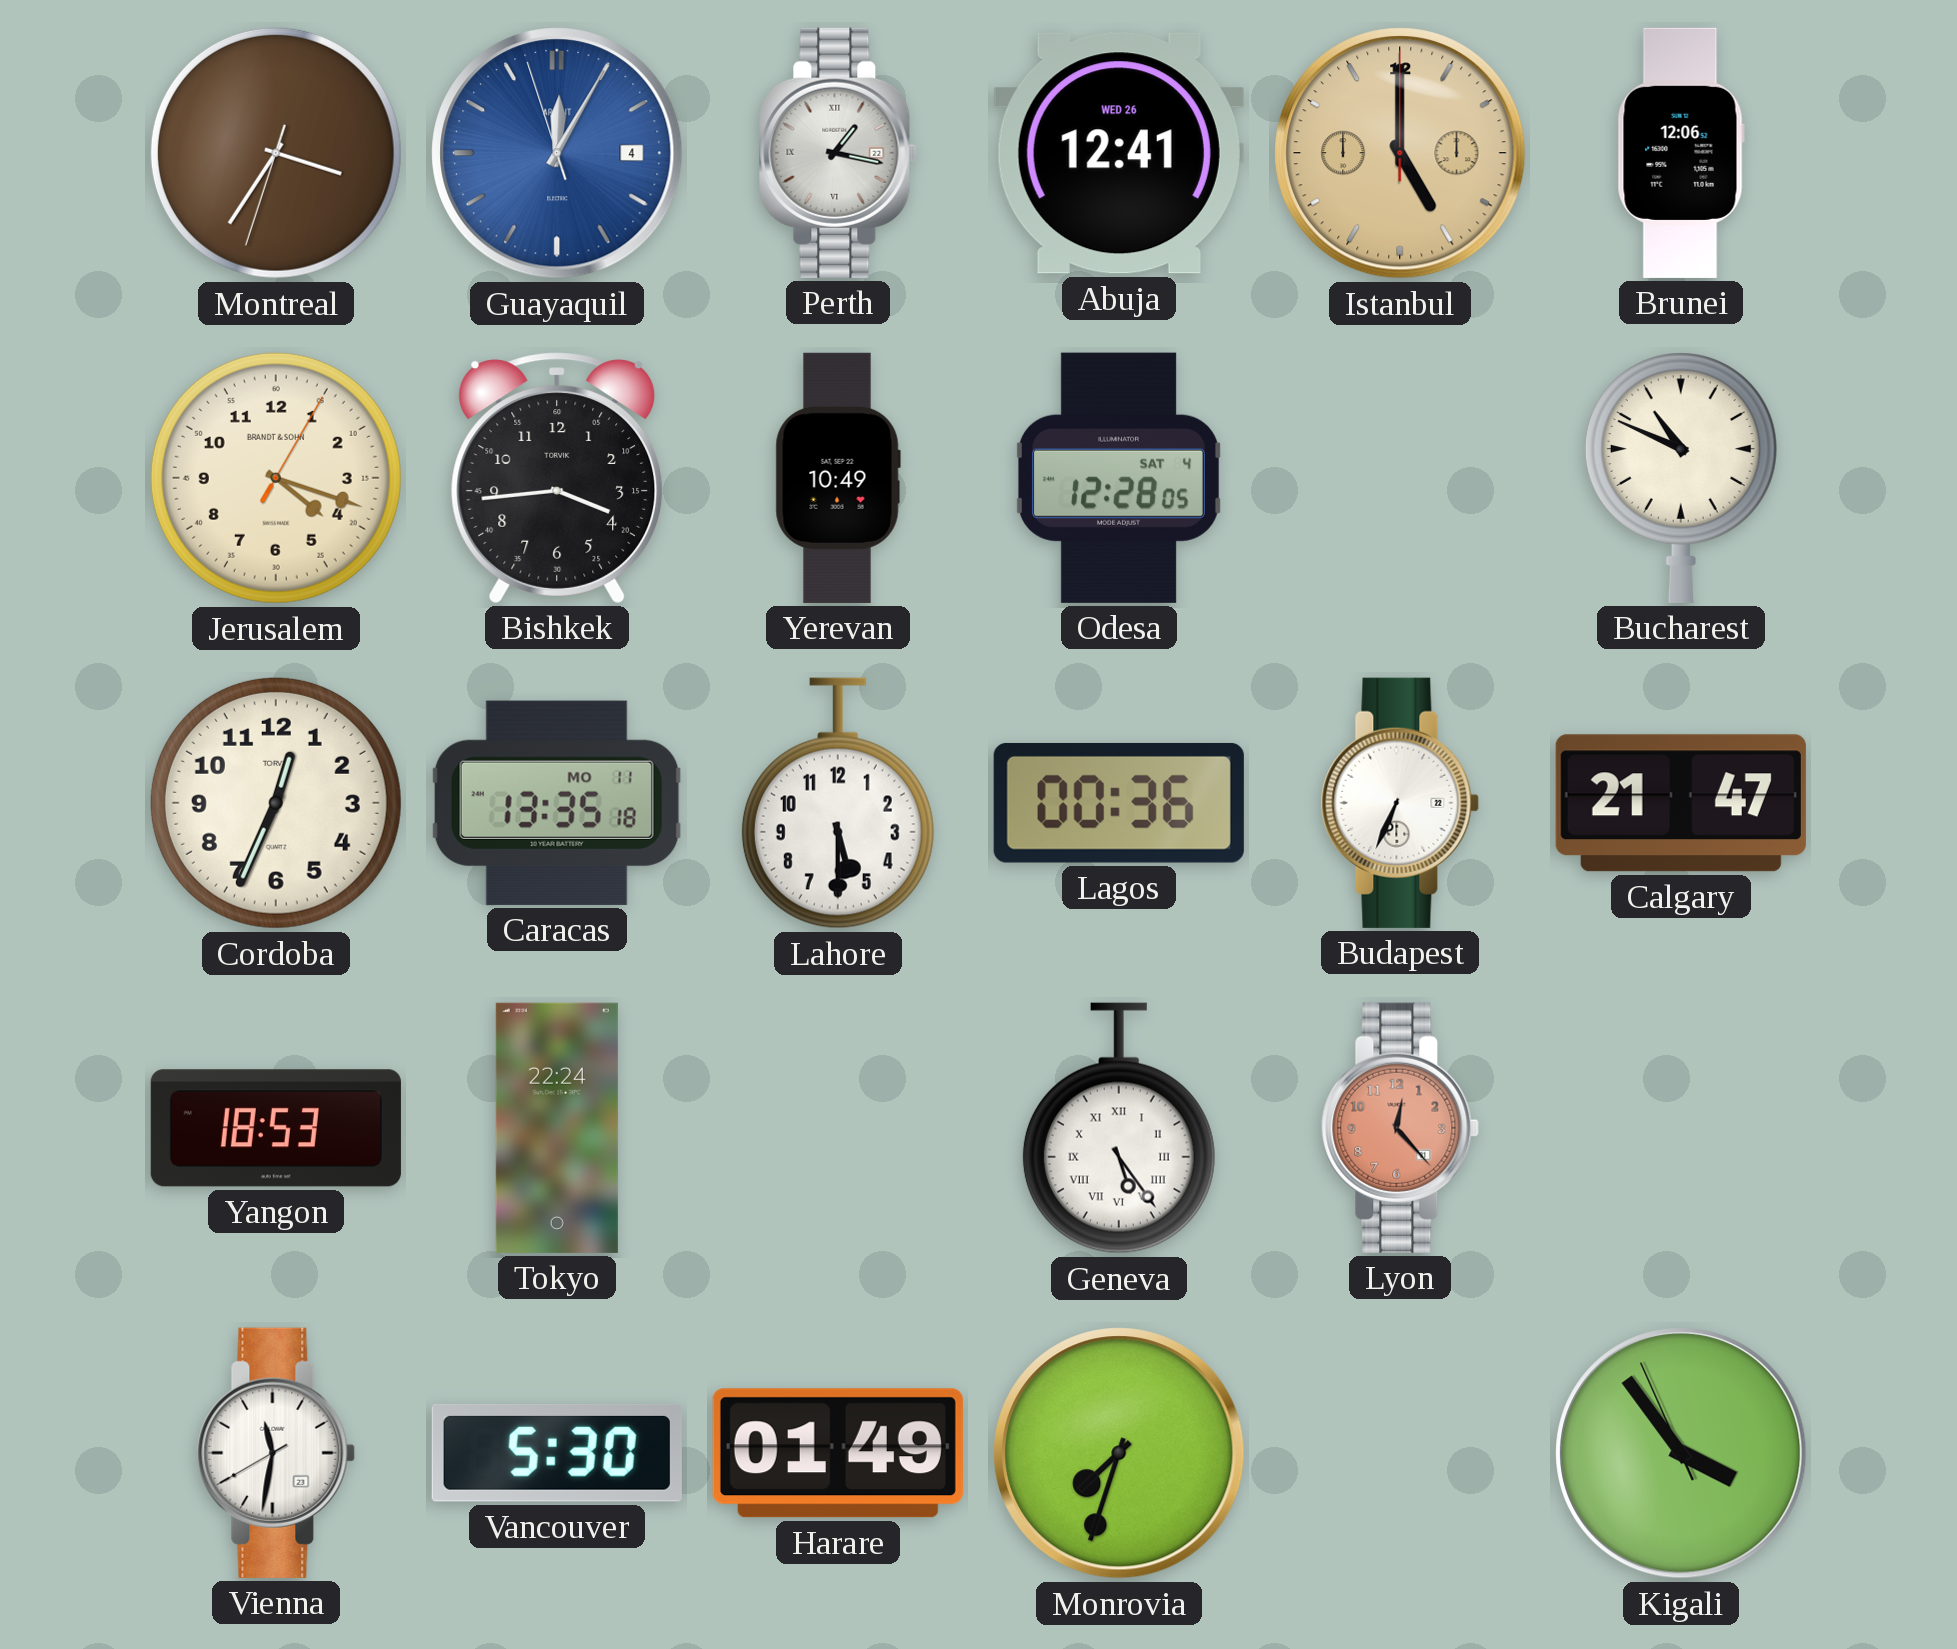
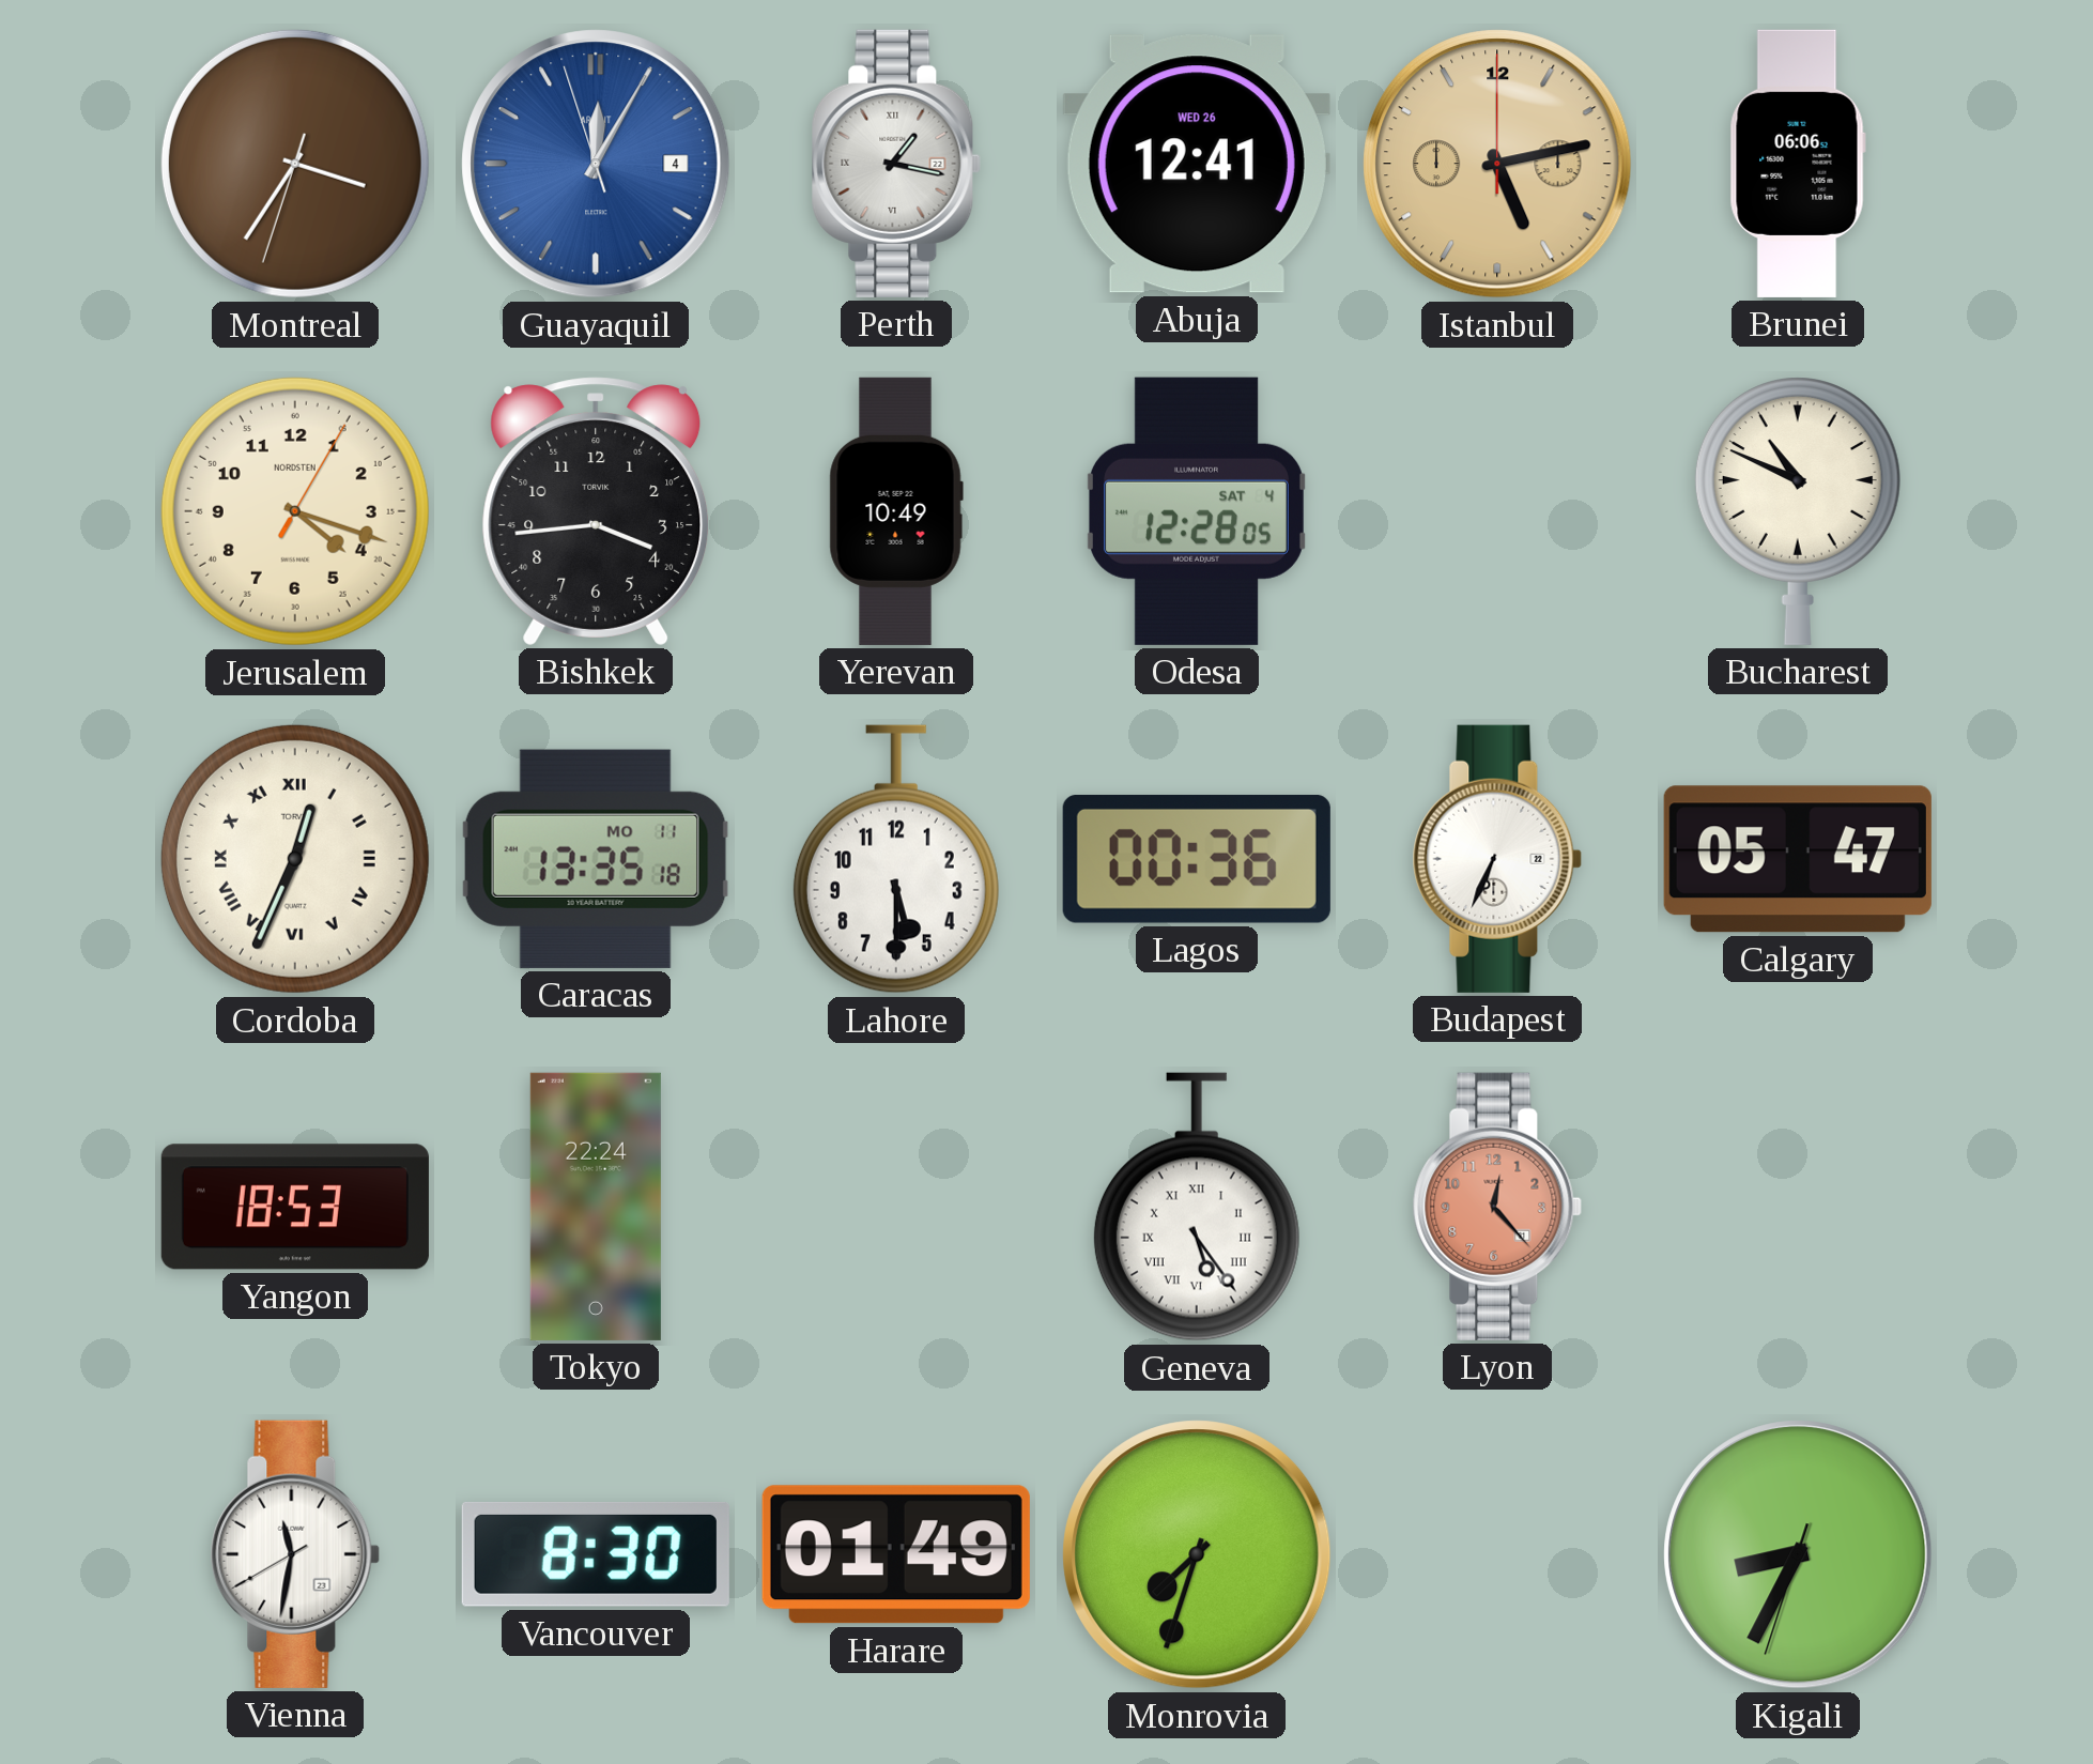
Istanbul: 5:00 -> 5:13 (1497, 164)
Brunei: 12:06 -> 06:06 (1798, 164)
Jerusalem brand: BRANDT & SOHN -> NORDSTEN (295, 511)
Cordoba numerals: Arabic -> Roman (295, 859)
Calgary: 21:47 -> 05:47 (1798, 859)
Vancouver: 5:30 -> 8:30 (596, 1554)
Kigali: 3:53 -> 8:34 (1798, 1554)
